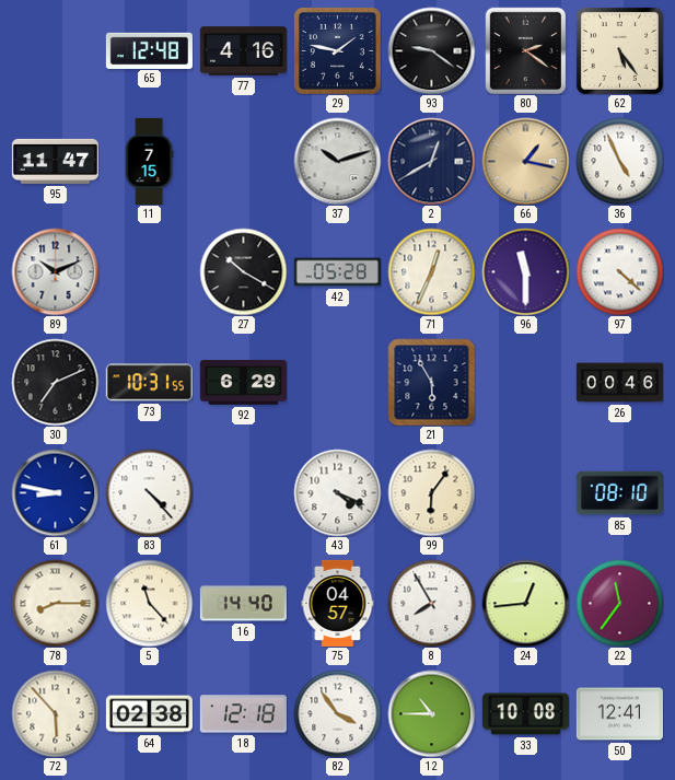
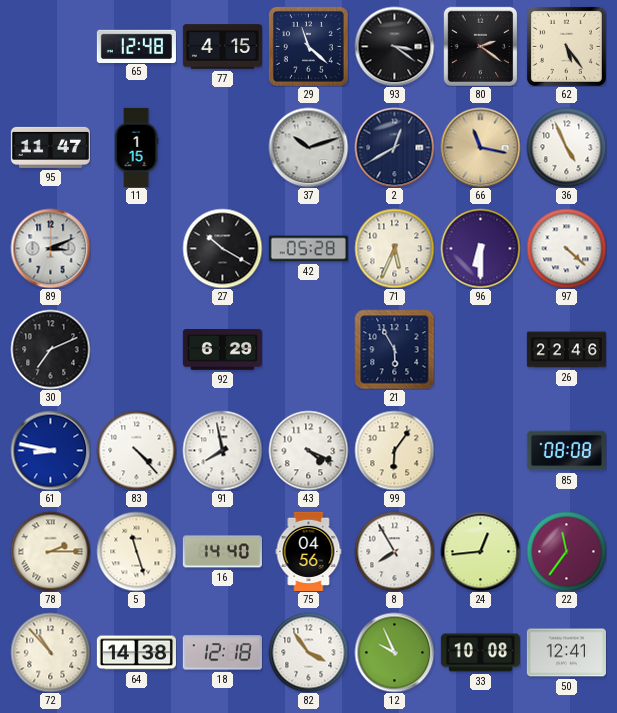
77: 4:16 -> 4:15 (222, 47)
29: 1:47 -> 11:22 (308, 46)
93: 9:21 -> 3:21 (394, 46)
11: 7:15 -> 1:15 (136, 147)
66: 1:17 -> 11:17 (480, 147)
89: 10:11 -> 3:11 (50, 248)
71: 12:34 -> 5:34 (394, 248)
96: 11:30 -> 6:30 (480, 248)
73: 10:31 -> none (149, 383)
26: 00:46 -> 22:46 (566, 350)
91: none -> 7:58 (222, 450)
85: 08:10 -> 08:08 (566, 451)
78: 8:15 -> 2:15 (50, 551)
5: 11:23 -> 11:27 (136, 551)
75: 04:57 -> 04:56 (309, 551)
72: 5:53 -> 10:53 (50, 652)
64: 02:38 -> 14:38 (136, 653)
12: 10:45 -> 9:56 (394, 652)
